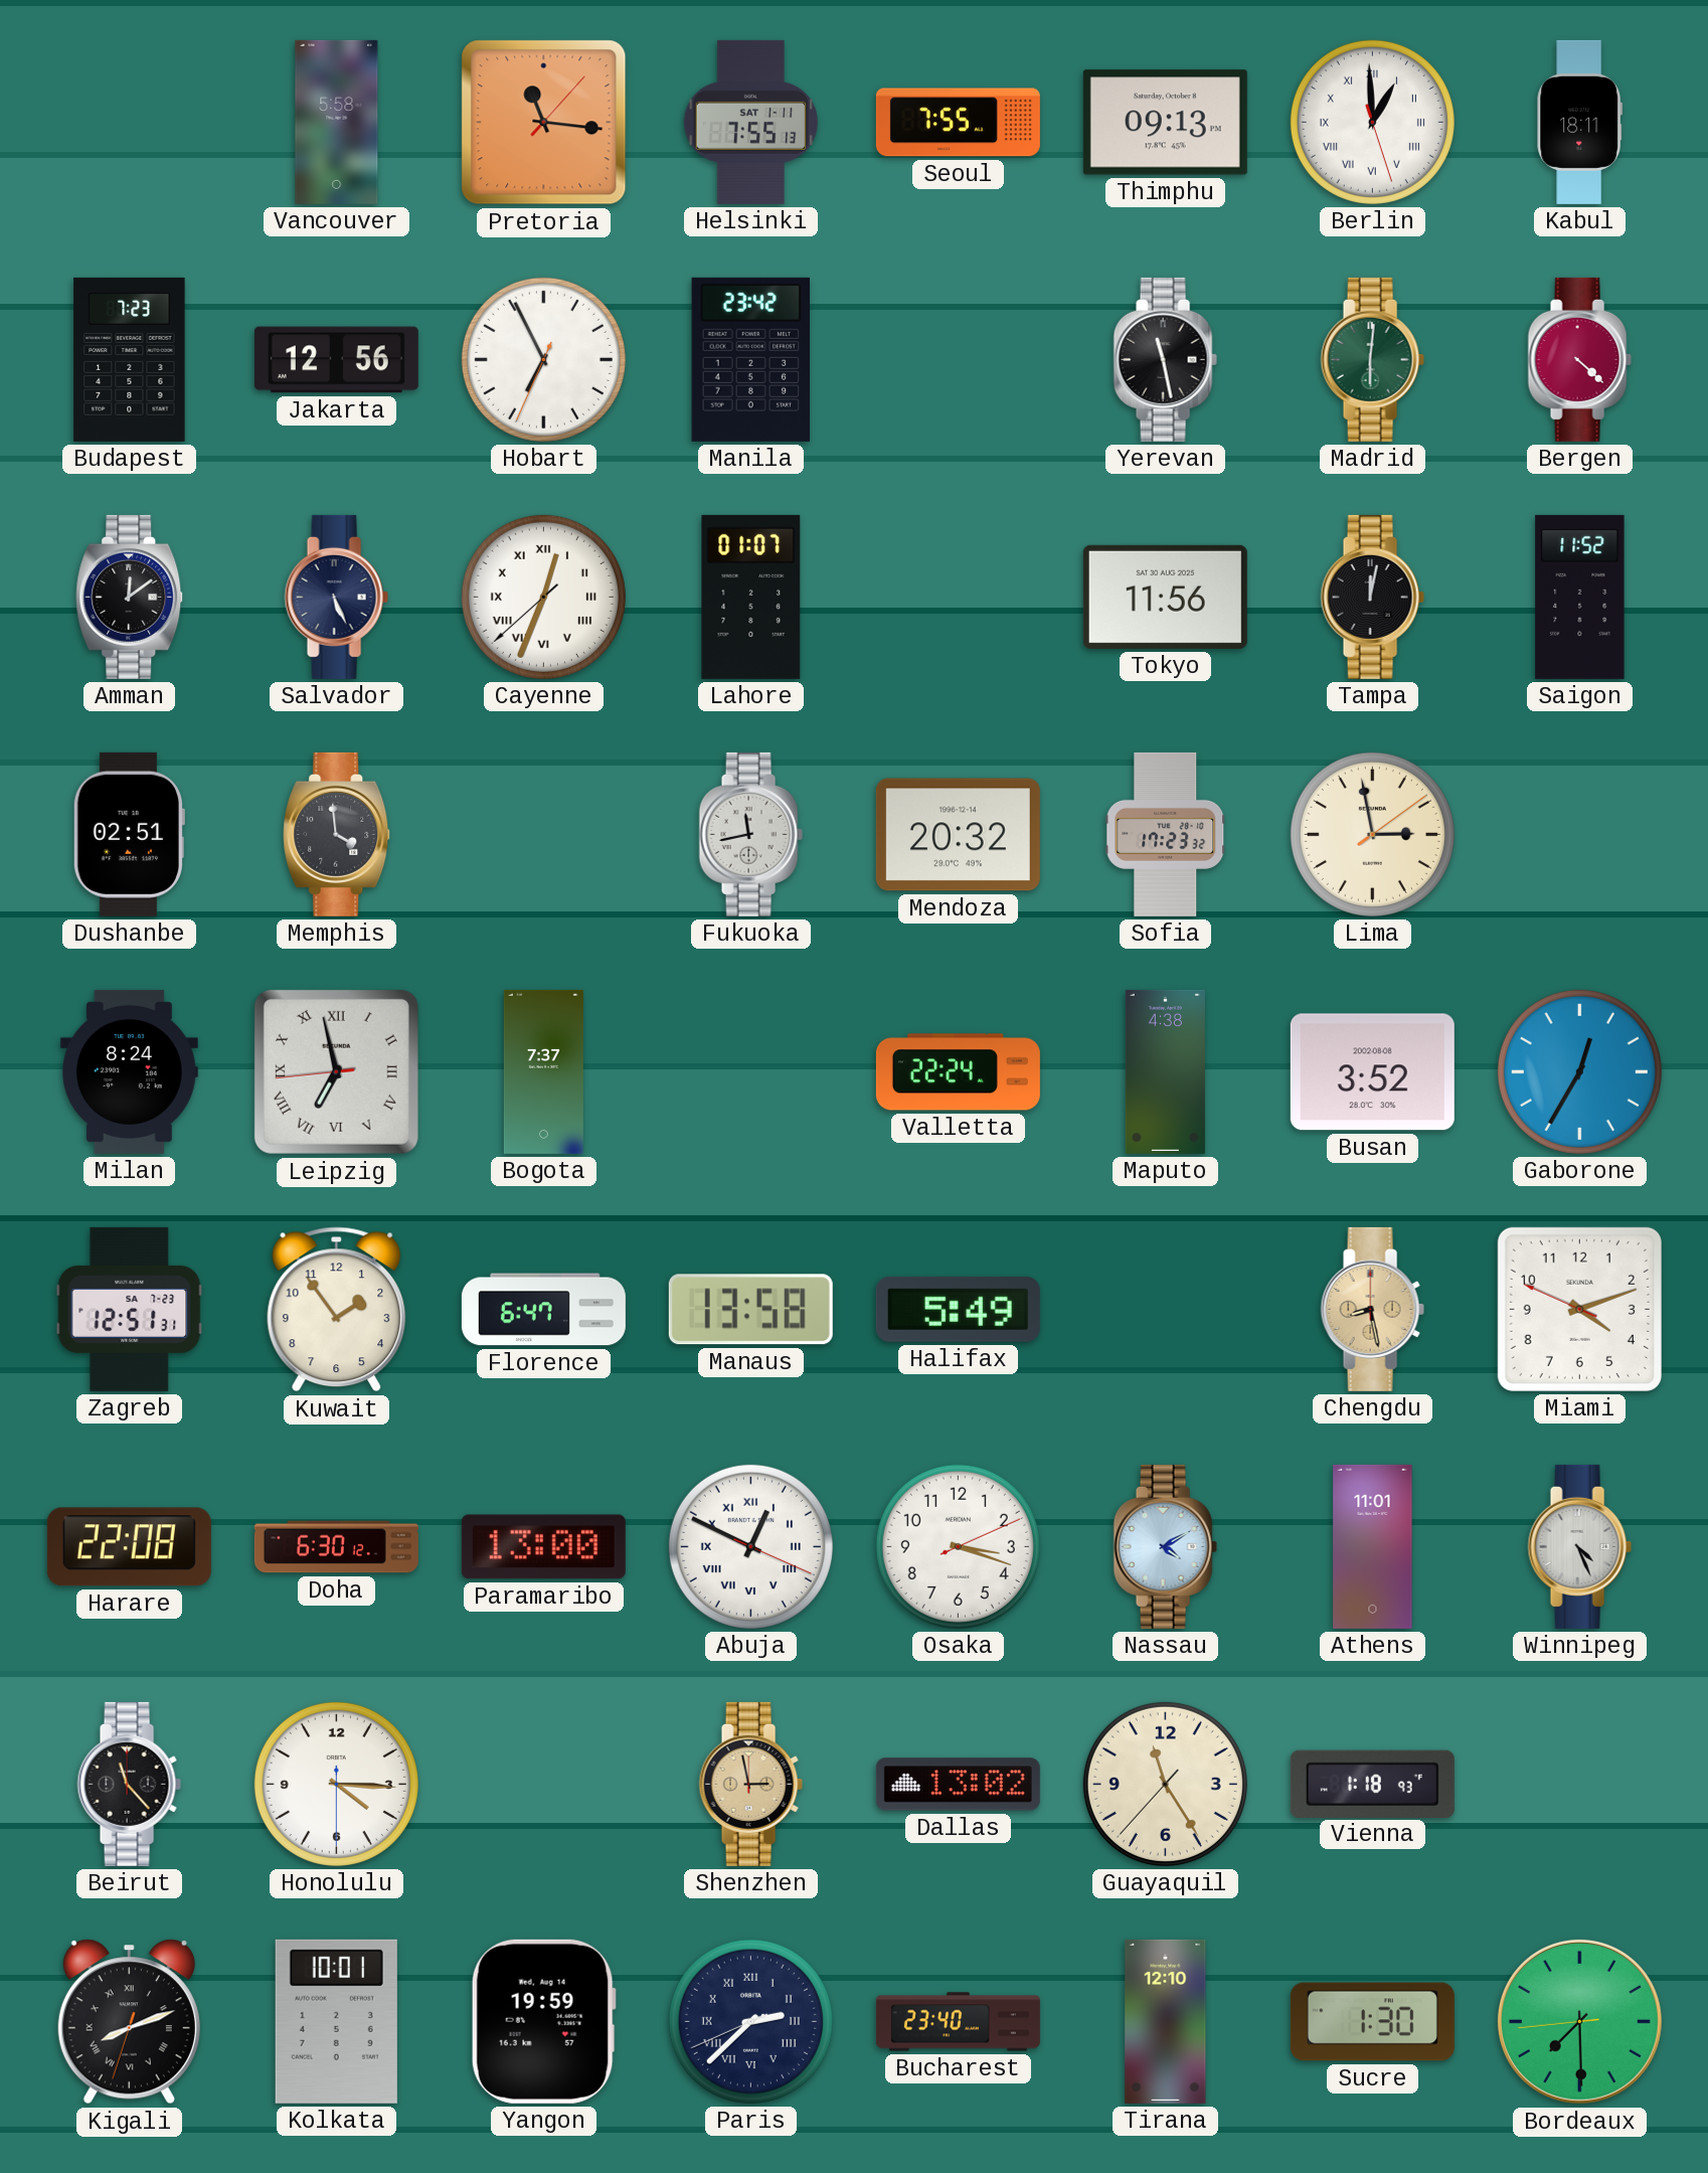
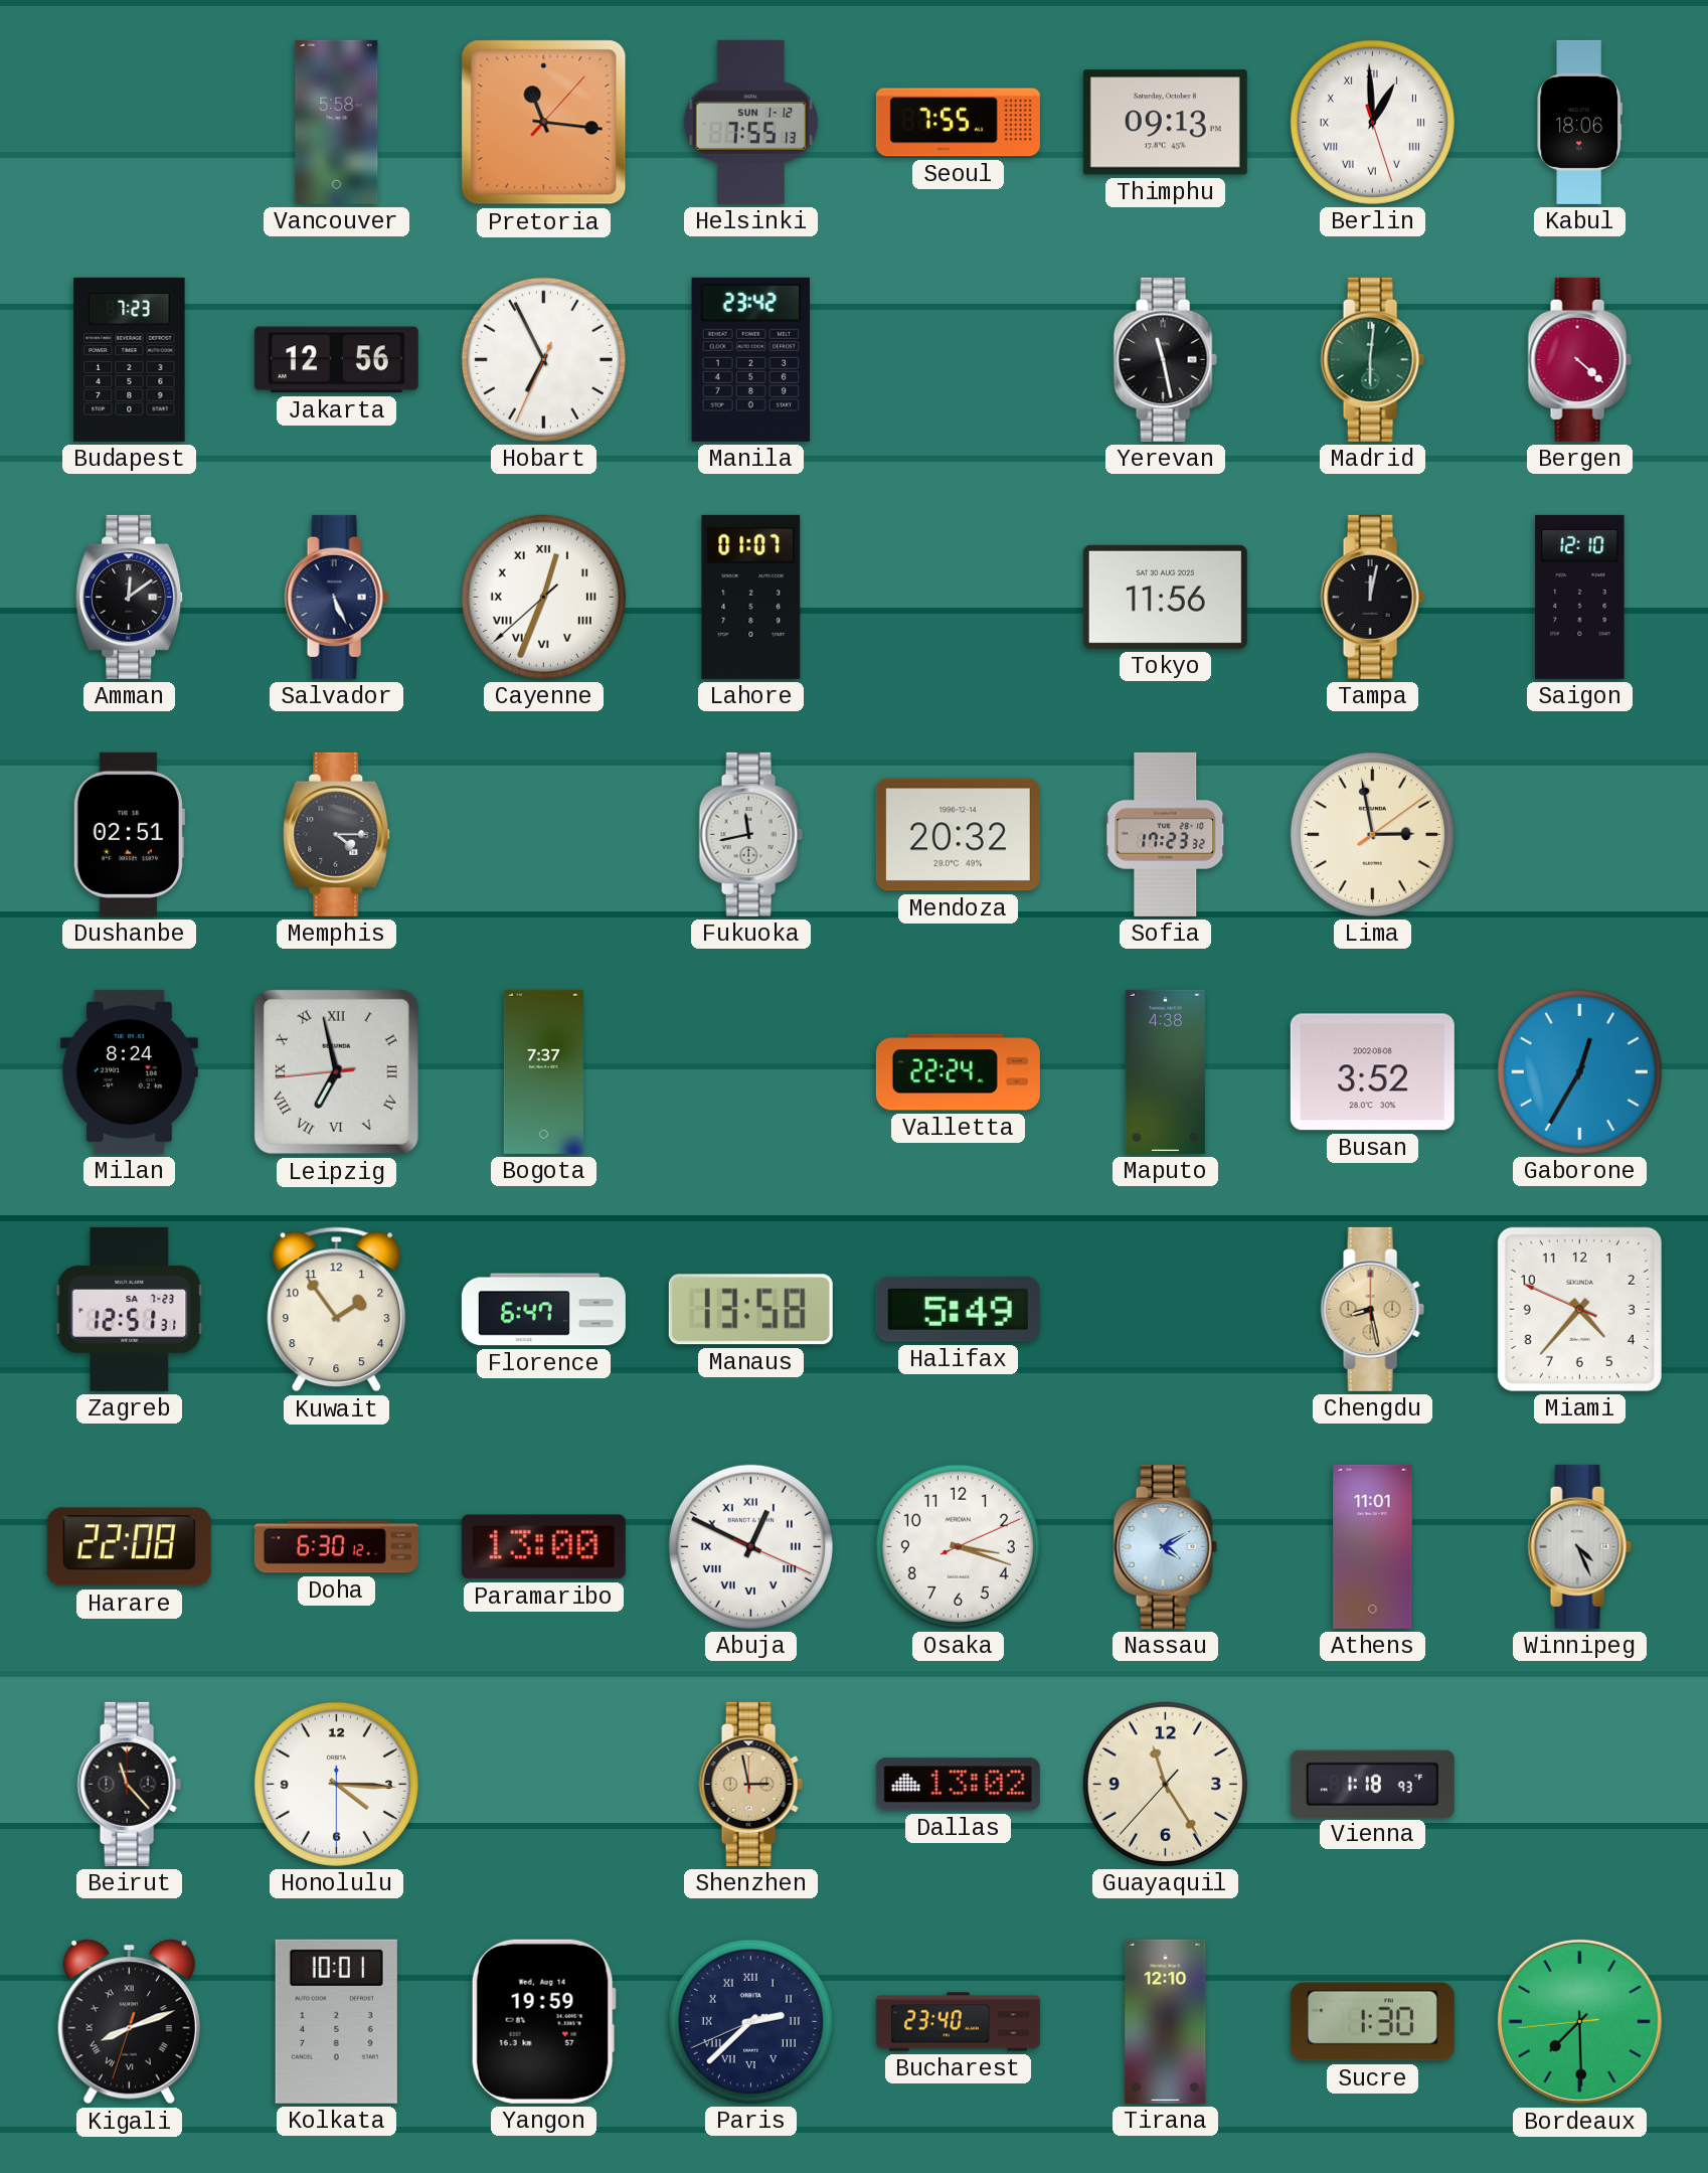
Helsinki date: SAT 1-11 -> SUN 1-12 (751, 122)
Kabul: 18:11 -> 18:06 (1580, 122)
Saigon: 11:52 -> 12:10 (1580, 597)
Memphis: 3:59 -> 4:15 (337, 834)
Miami: 4:11 -> 4:36 (1579, 1309)
